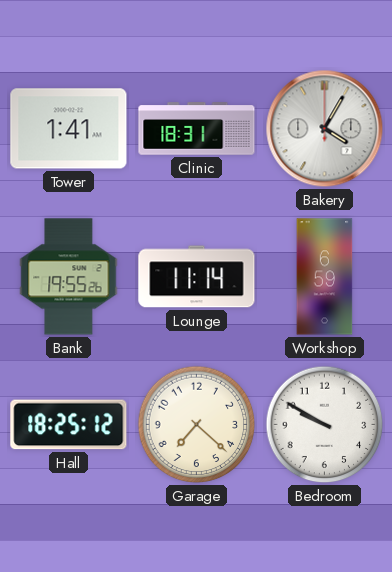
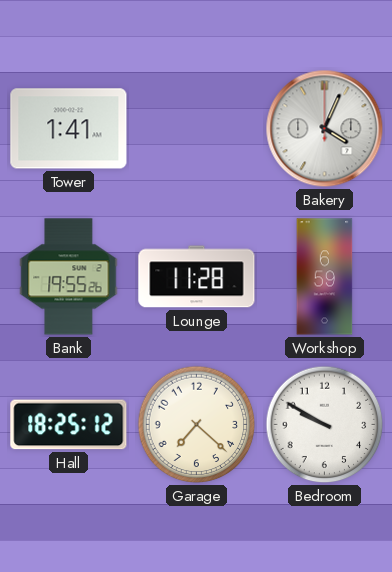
Clinic: 18:31 -> none (197, 129)
Bakery: 4:05 -> 4:04 (325, 129)
Lounge: 11:14 -> 11:28 (197, 277)
